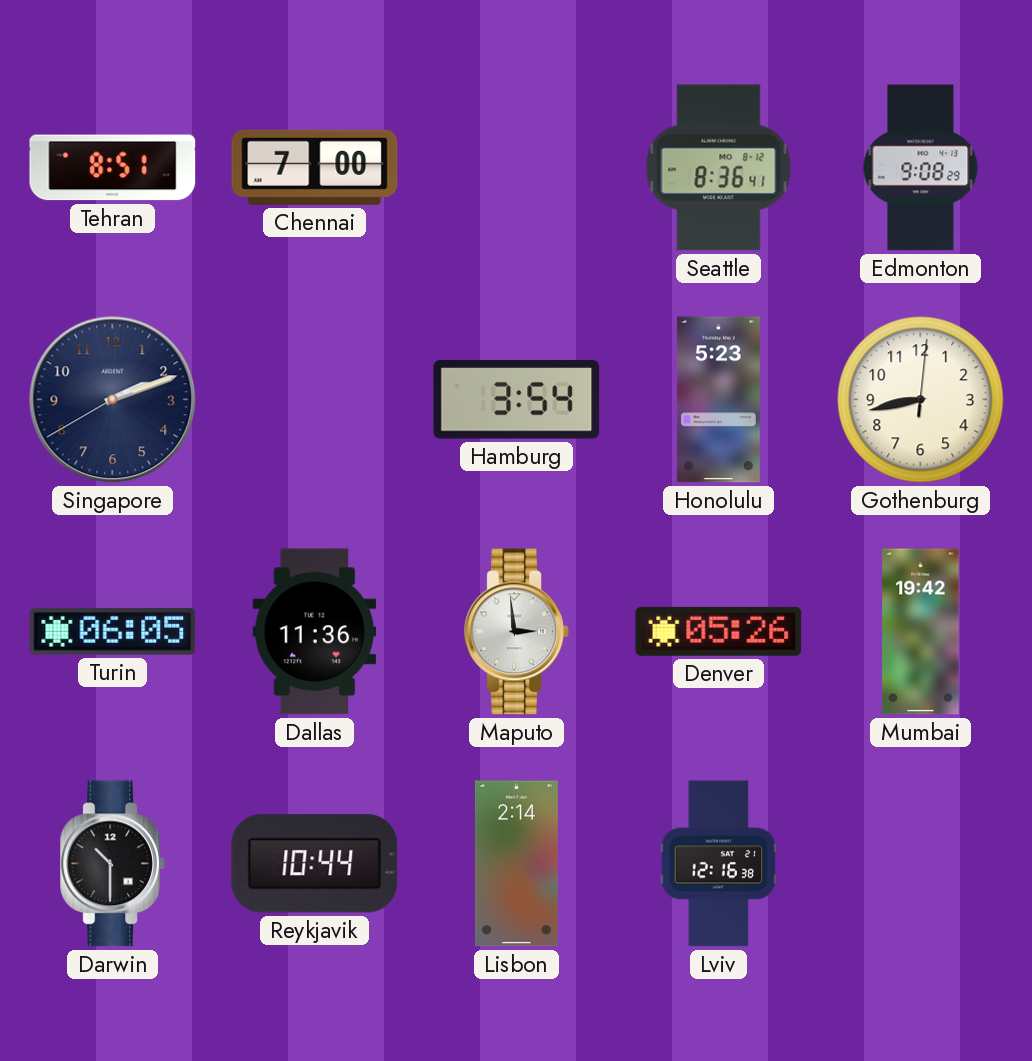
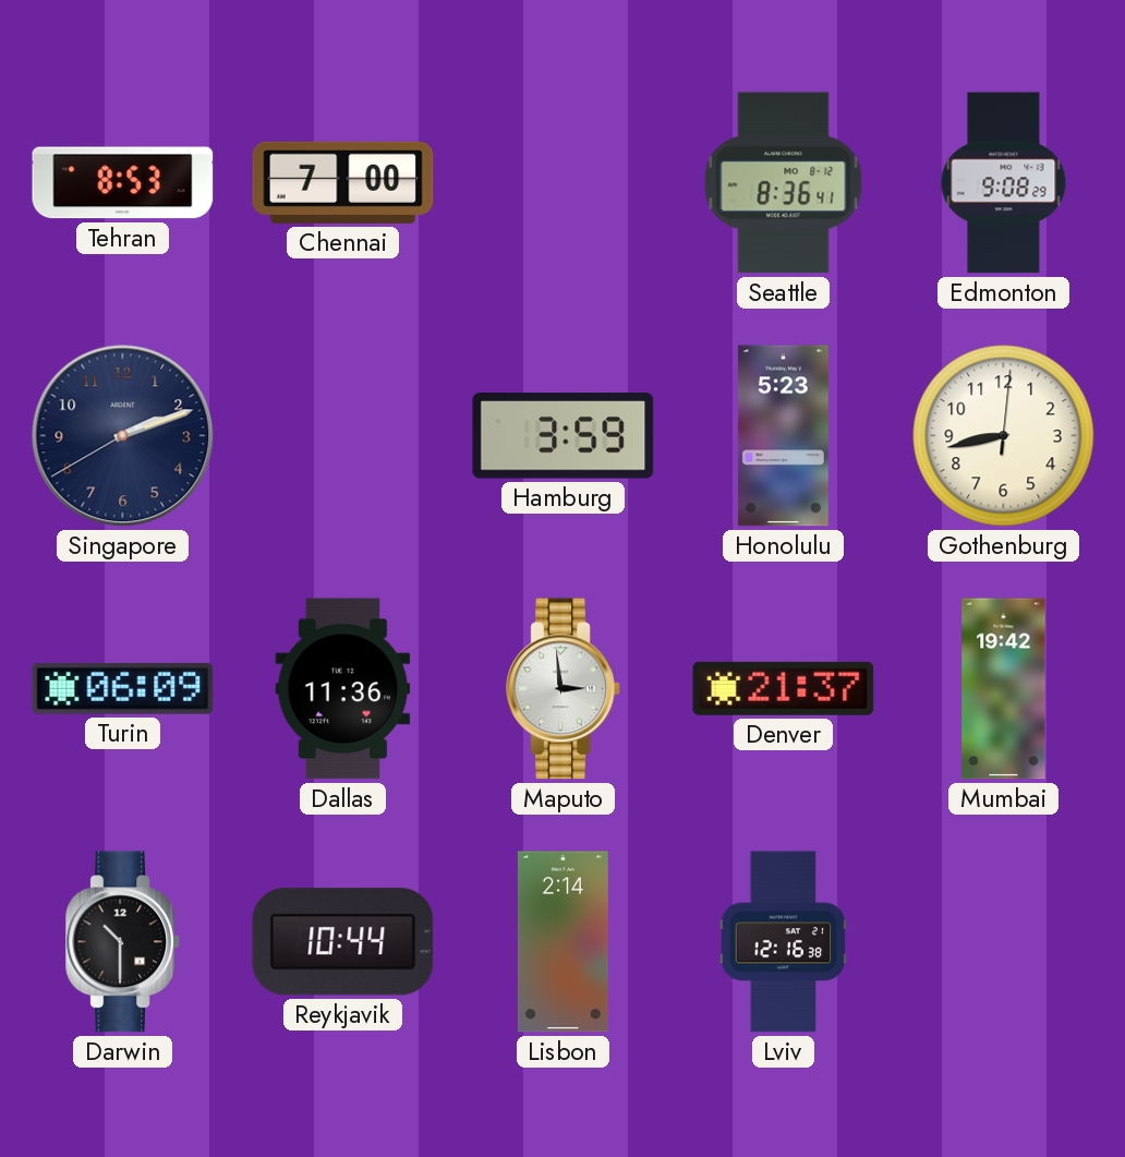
Tehran: 8:51 -> 8:53 (123, 183)
Hamburg: 3:54 -> 3:59 (564, 436)
Turin: 06:05 -> 06:09 (123, 688)
Denver: 05:26 -> 21:37 (784, 688)
